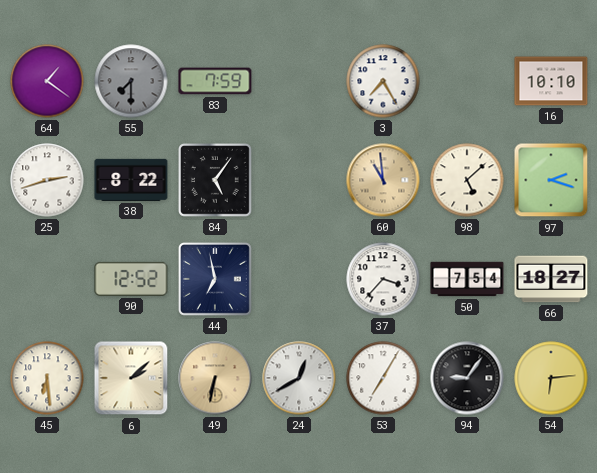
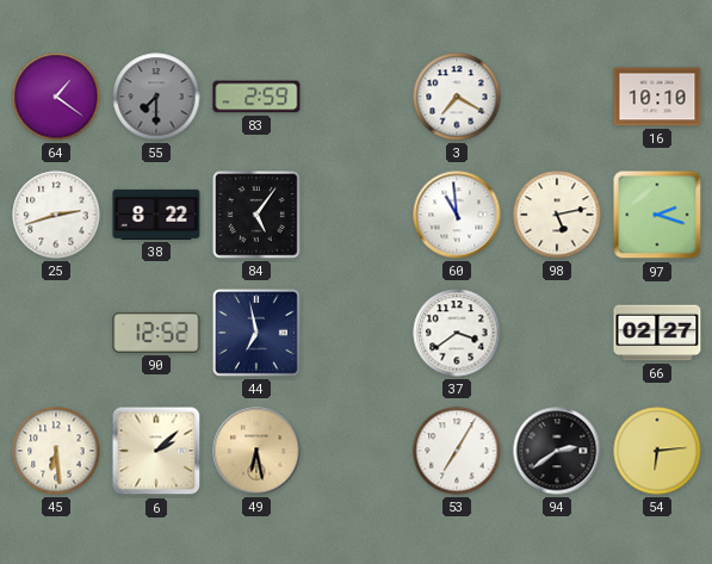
83: 7:59 -> 2:59 (256, 97)
3: 7:25 -> 7:20 (457, 97)
60 dial: champagne -> white (457, 215)
98: 5:08 -> 5:13 (557, 215)
37: 3:37 -> 3:39 (457, 333)
50: 7:54 -> none (467, 279)
66: 18:27 -> 02:27 (657, 333)
49: 6:32 -> 6:28 (256, 451)
24: 12:40 -> none (299, 378)
94: 9:06 -> 2:39 (557, 451)
